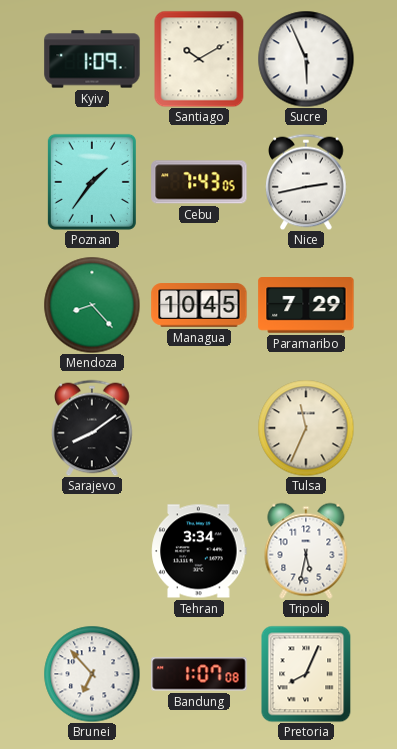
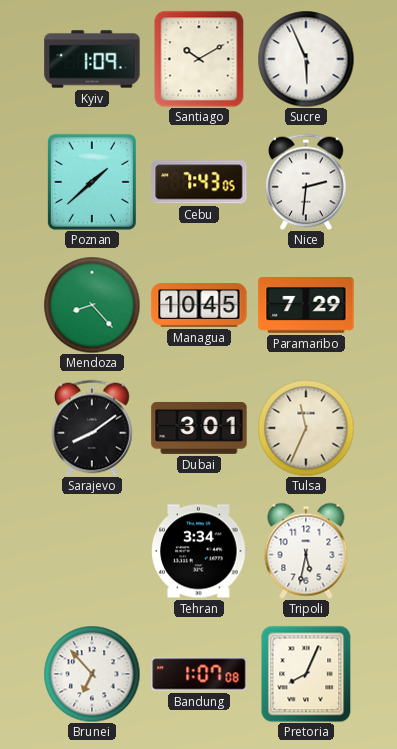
Poznan: 1:36 -> 1:38 (92, 182)
Nice: 2:43 -> 2:31 (306, 182)
Dubai: none -> 3:01 (199, 428)
